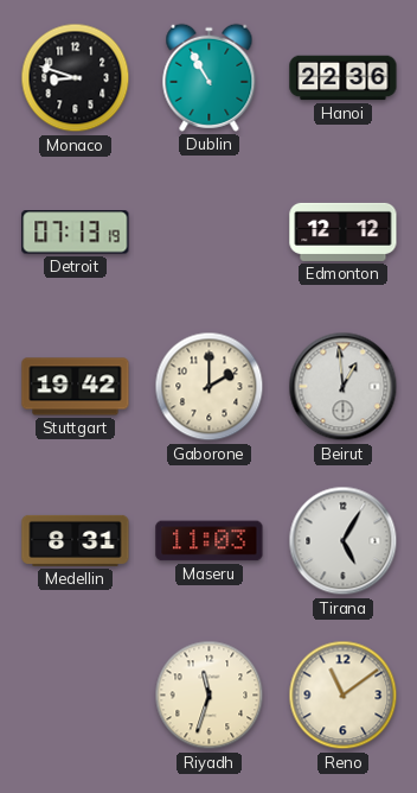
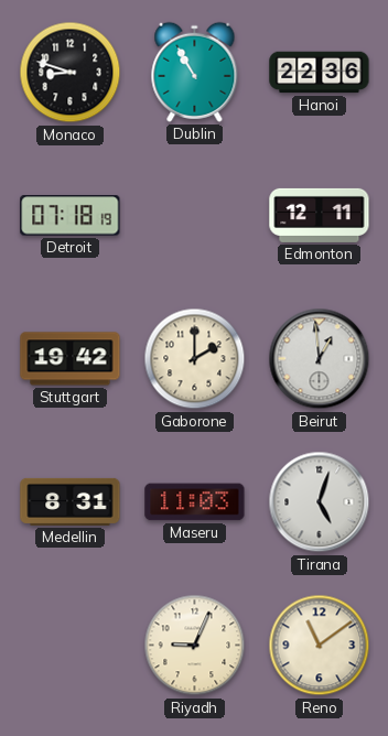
Detroit: 07:13 -> 07:18 (71, 216)
Edmonton: 12:12 -> 12:11 (320, 215)
Tirana: 5:05 -> 5:03 (320, 502)
Riyadh: 11:33 -> 9:04 (195, 646)
